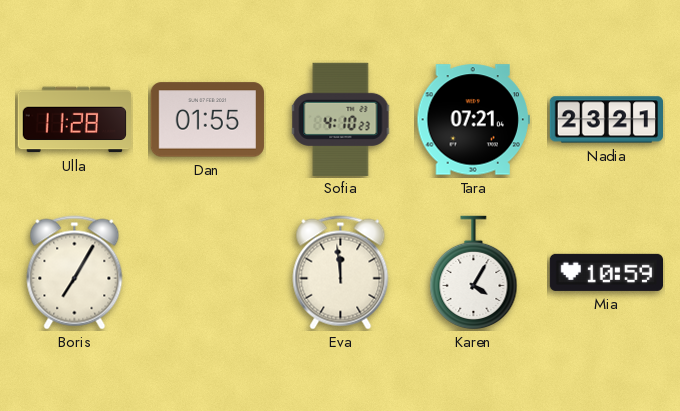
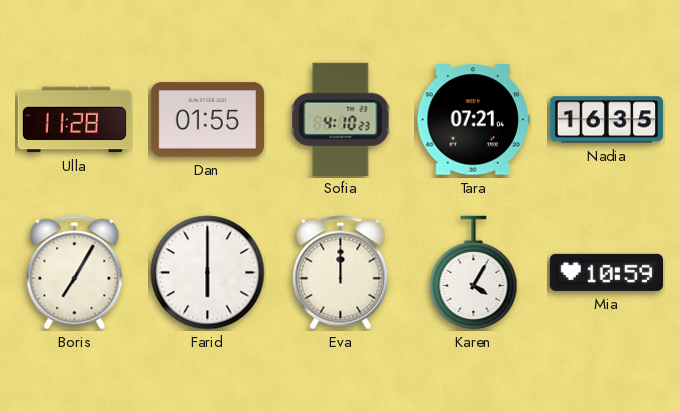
Nadia: 23:21 -> 16:35 (606, 120)
Farid: none -> 6:00 (208, 273)
Eva: 11:59 -> 12:00 (341, 273)
